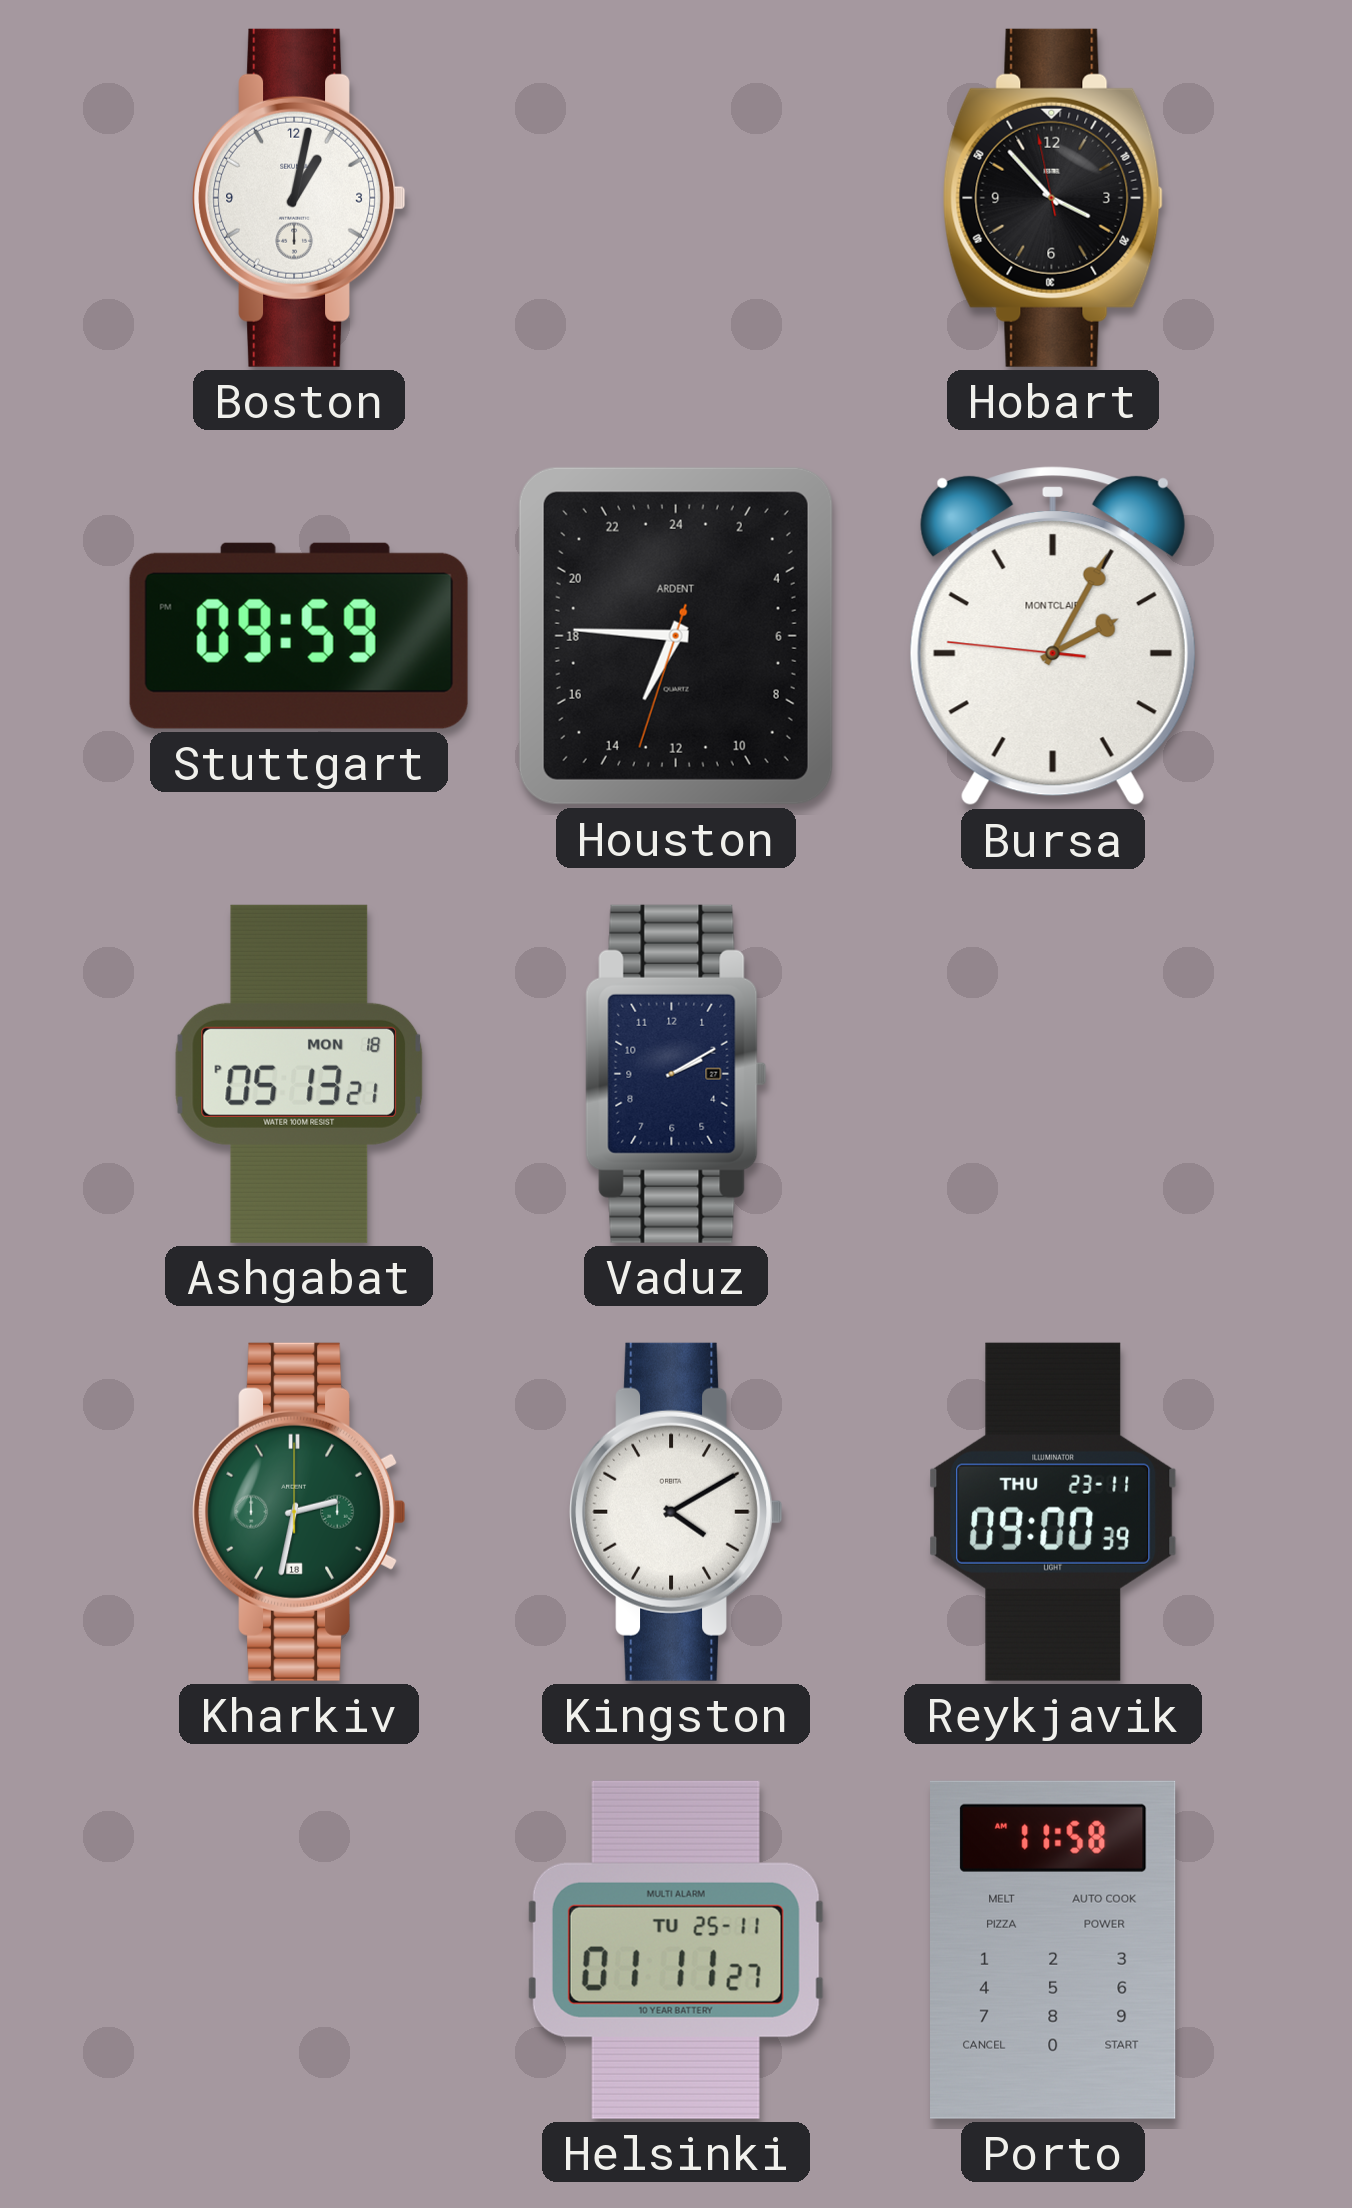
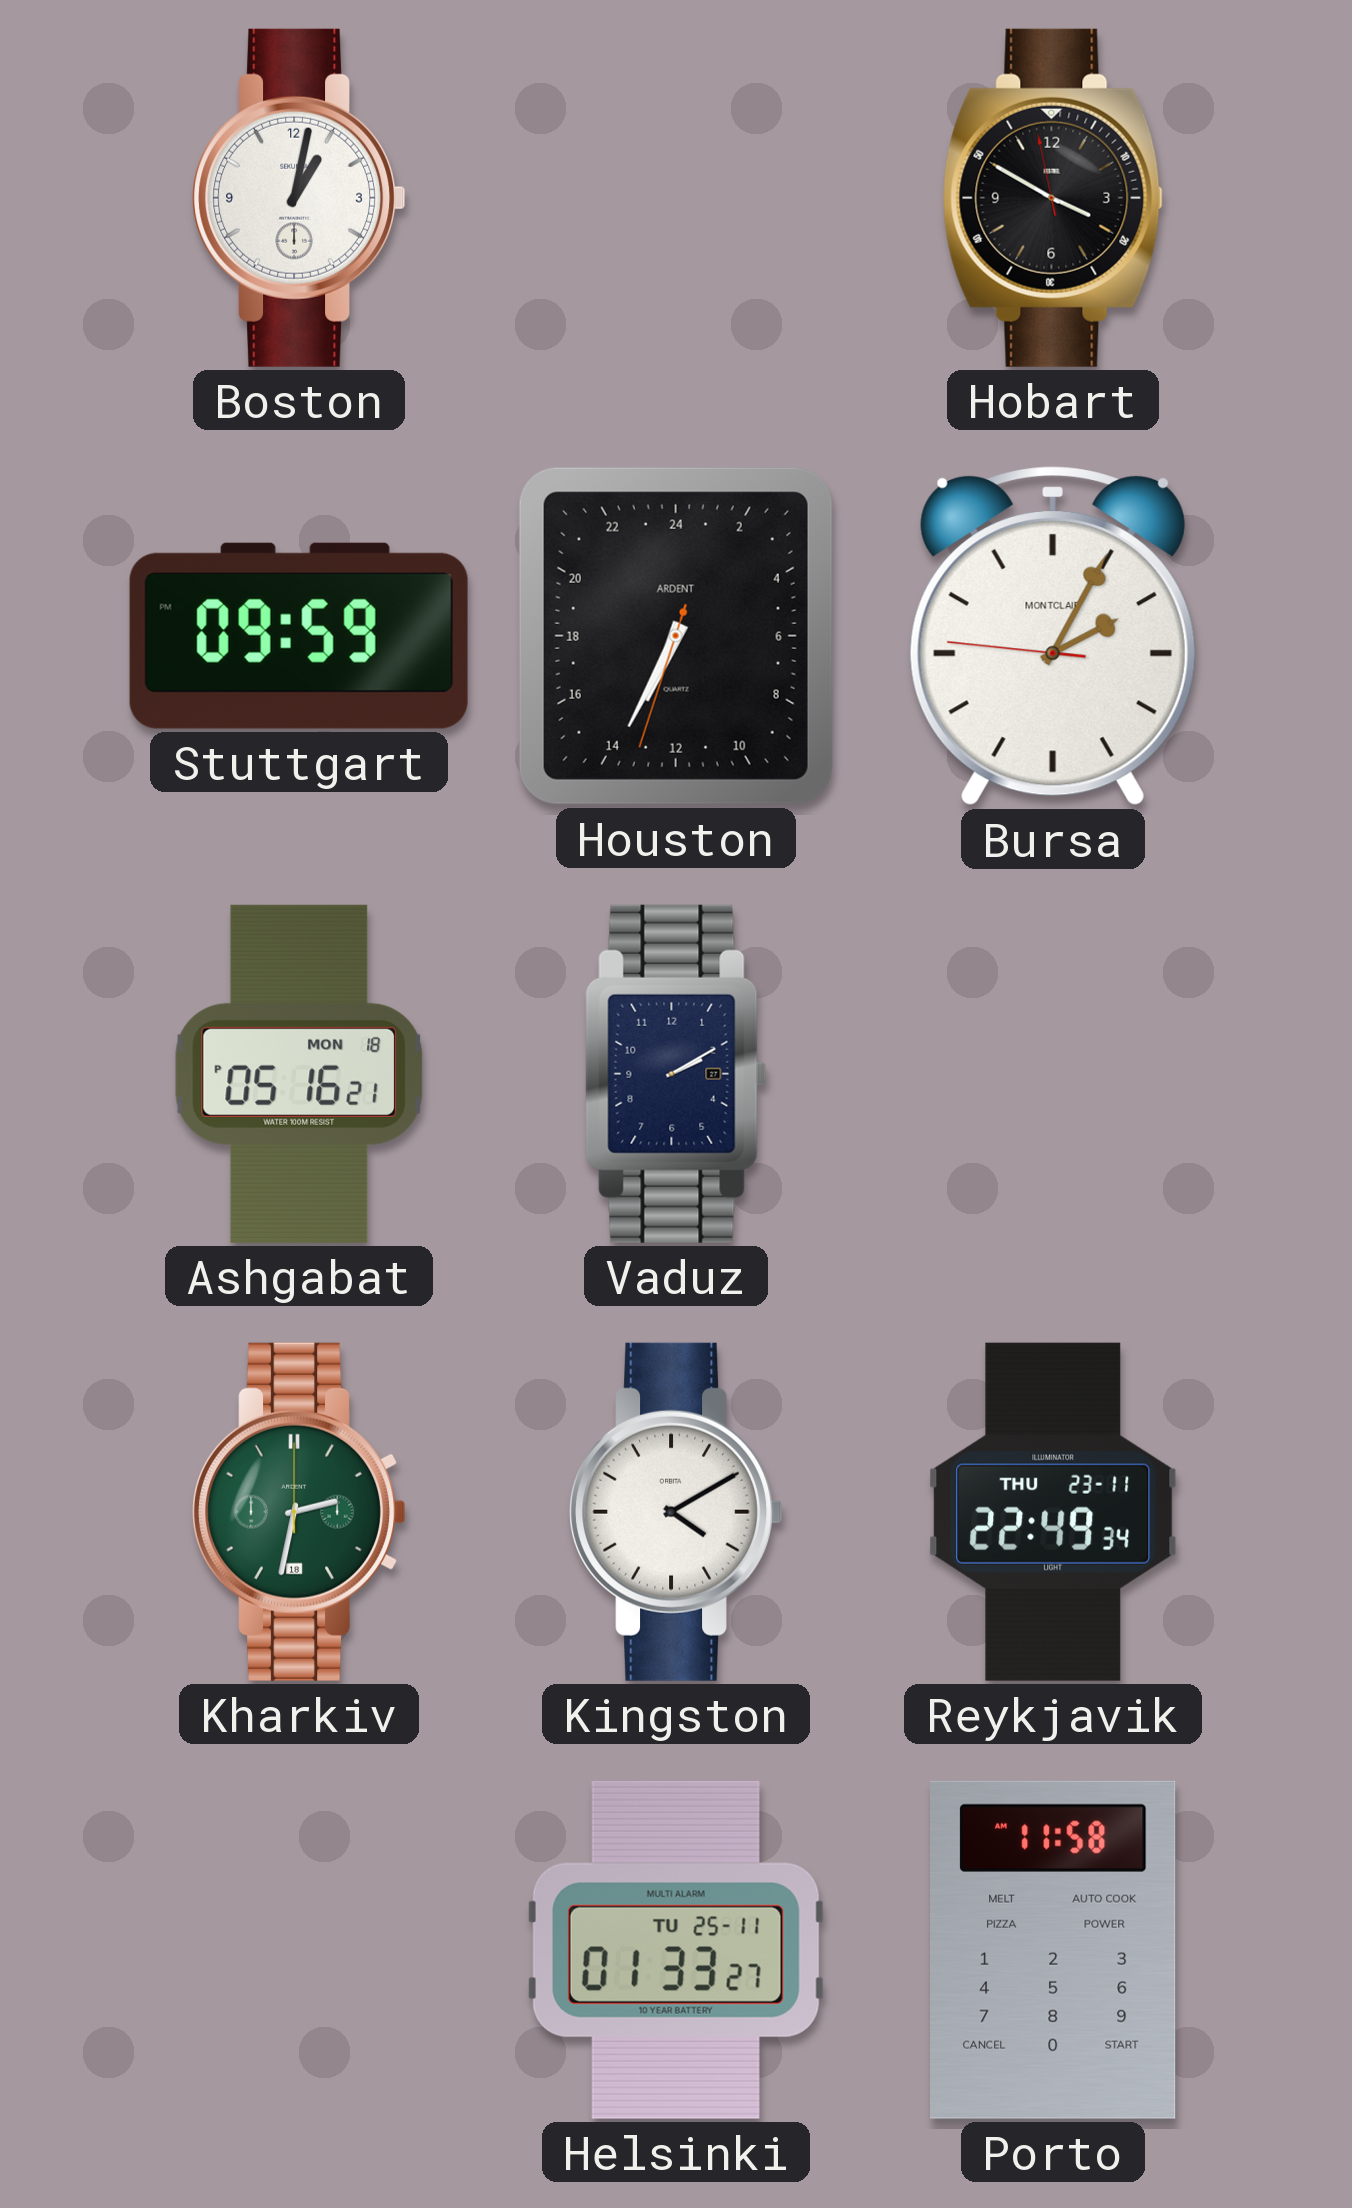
Hobart: 3:52 -> 3:49 (1053, 198)
Houston: 13:45 -> 13:34 (676, 636)
Ashgabat: 05:13 -> 05:16 (299, 1074)
Reykjavik: 09:00 -> 22:49 (1053, 1512)
Helsinki: 01:11 -> 01:33 (676, 1950)
